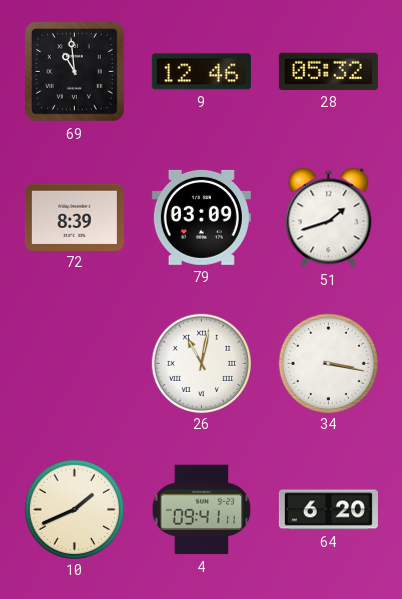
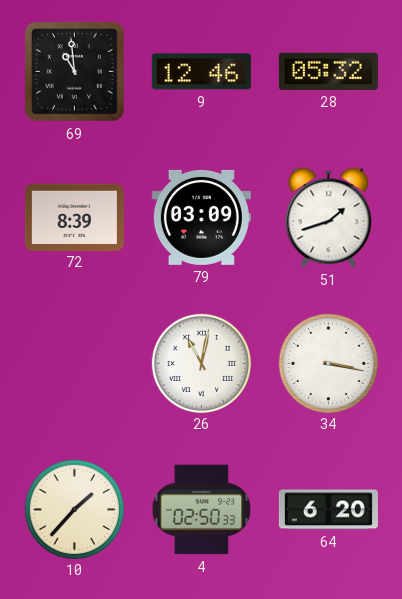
10: 1:41 -> 1:37 (74, 509)
4: 09:41 -> 02:50 (202, 510)
